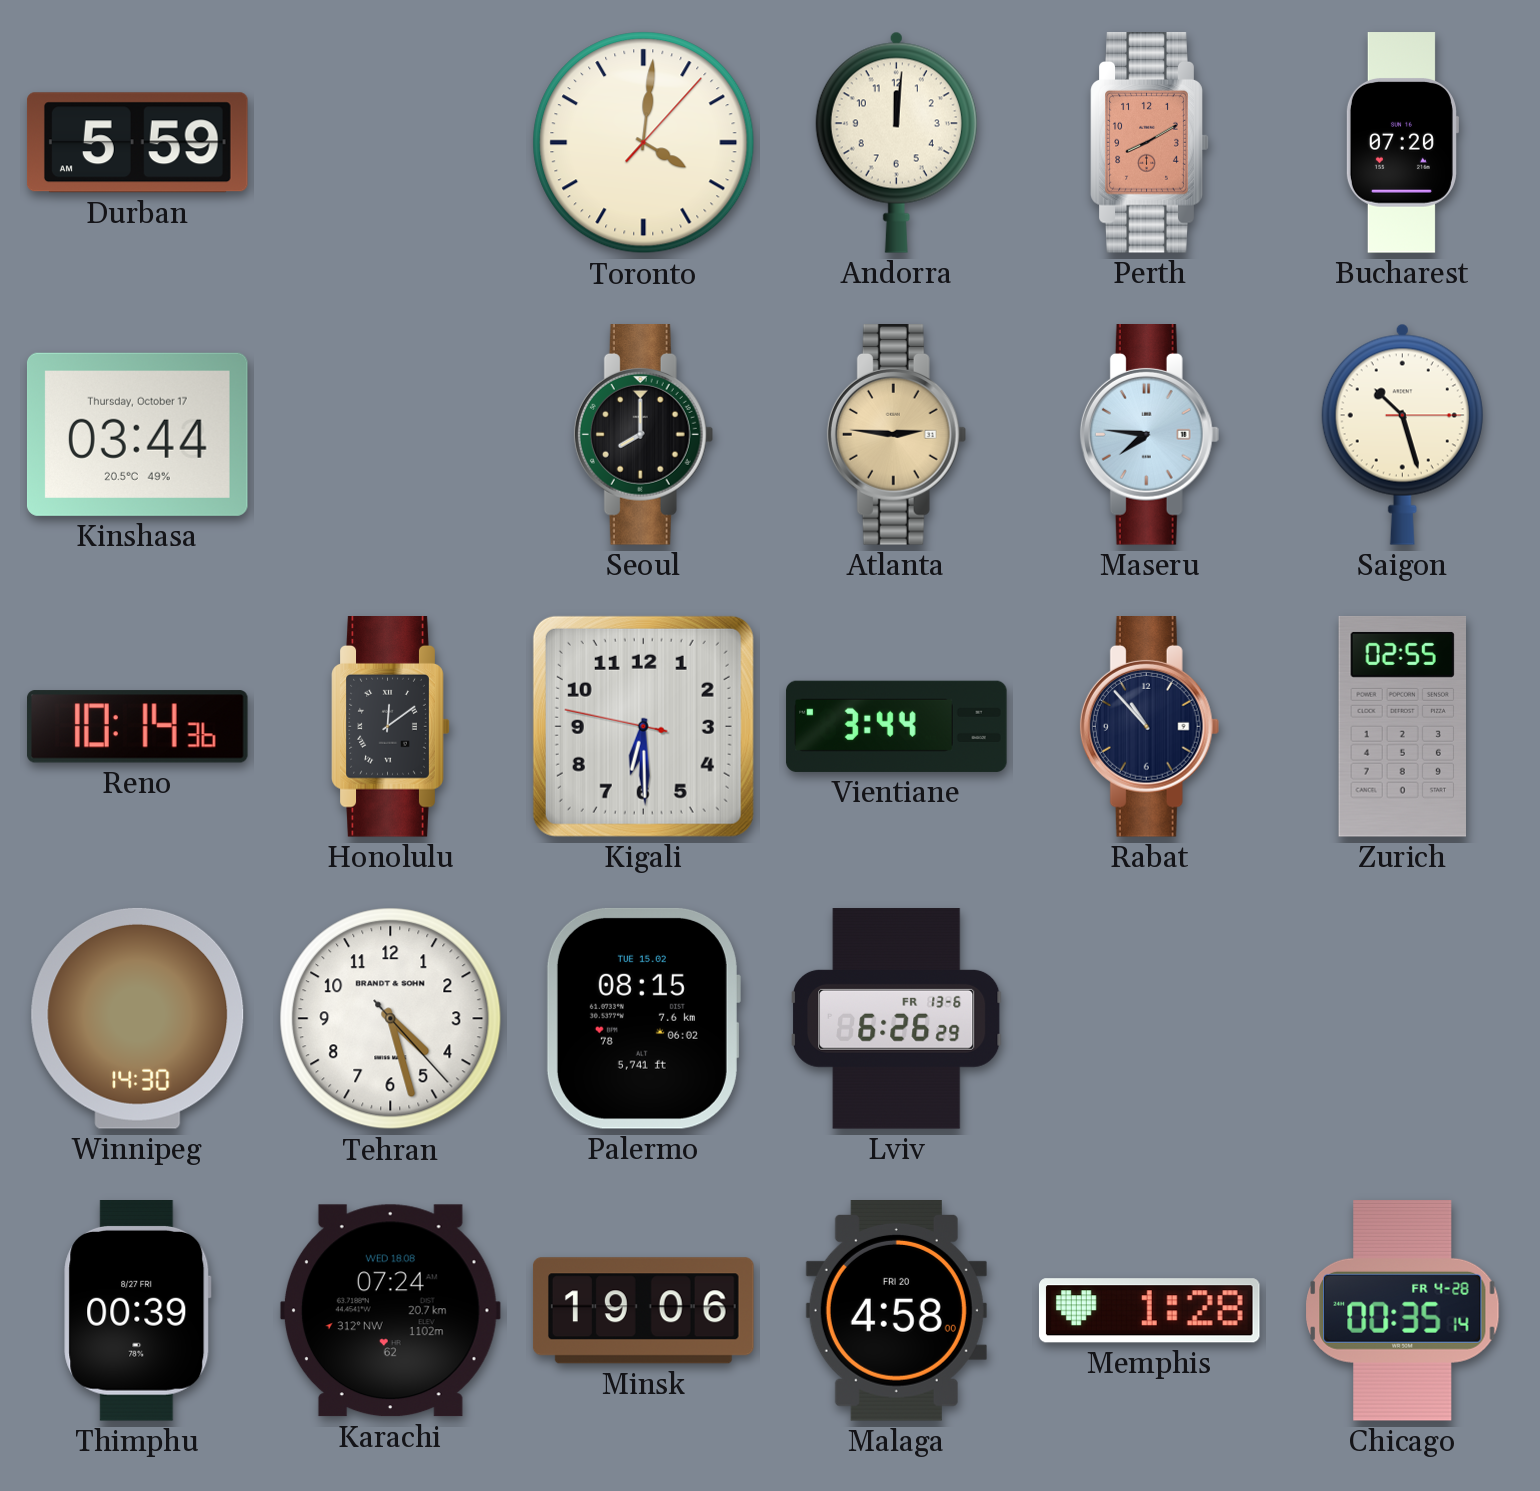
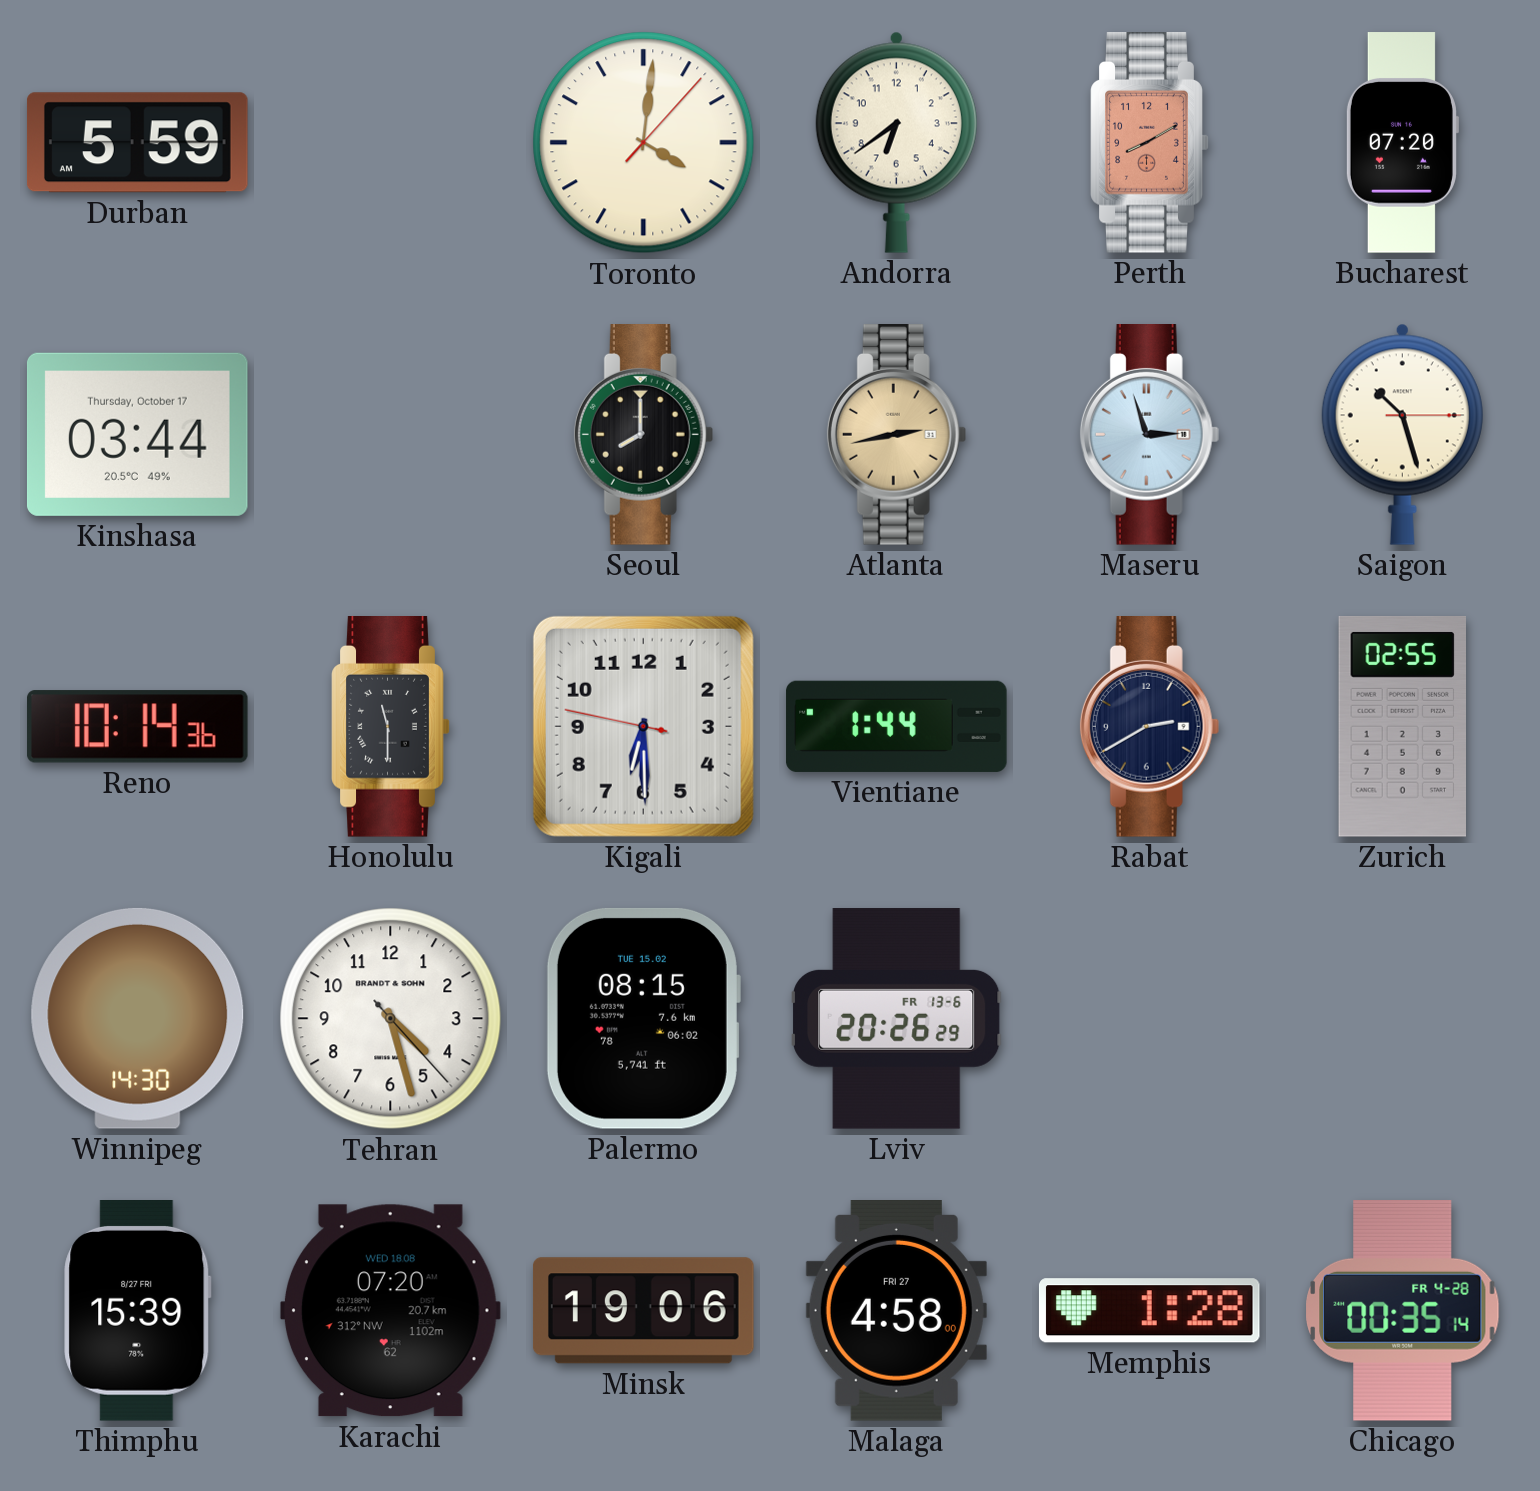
Andorra: 12:01 -> 6:39 (896, 142)
Atlanta: 2:46 -> 2:43 (897, 435)
Maseru: 7:46 -> 2:57 (1150, 435)
Honolulu: 12:09 -> 11:30 (391, 727)
Vientiane: 3:44 -> 1:44 (897, 726)
Rabat: 10:53 -> 2:40 (1150, 727)
Lviv: 6:26 -> 20:26 (897, 1019)
Thimphu: 00:39 -> 15:39 (138, 1311)
Karachi: 07:24 -> 07:20 (390, 1311)
Malaga date: FRI 20 -> FRI 27 (896, 1311)
